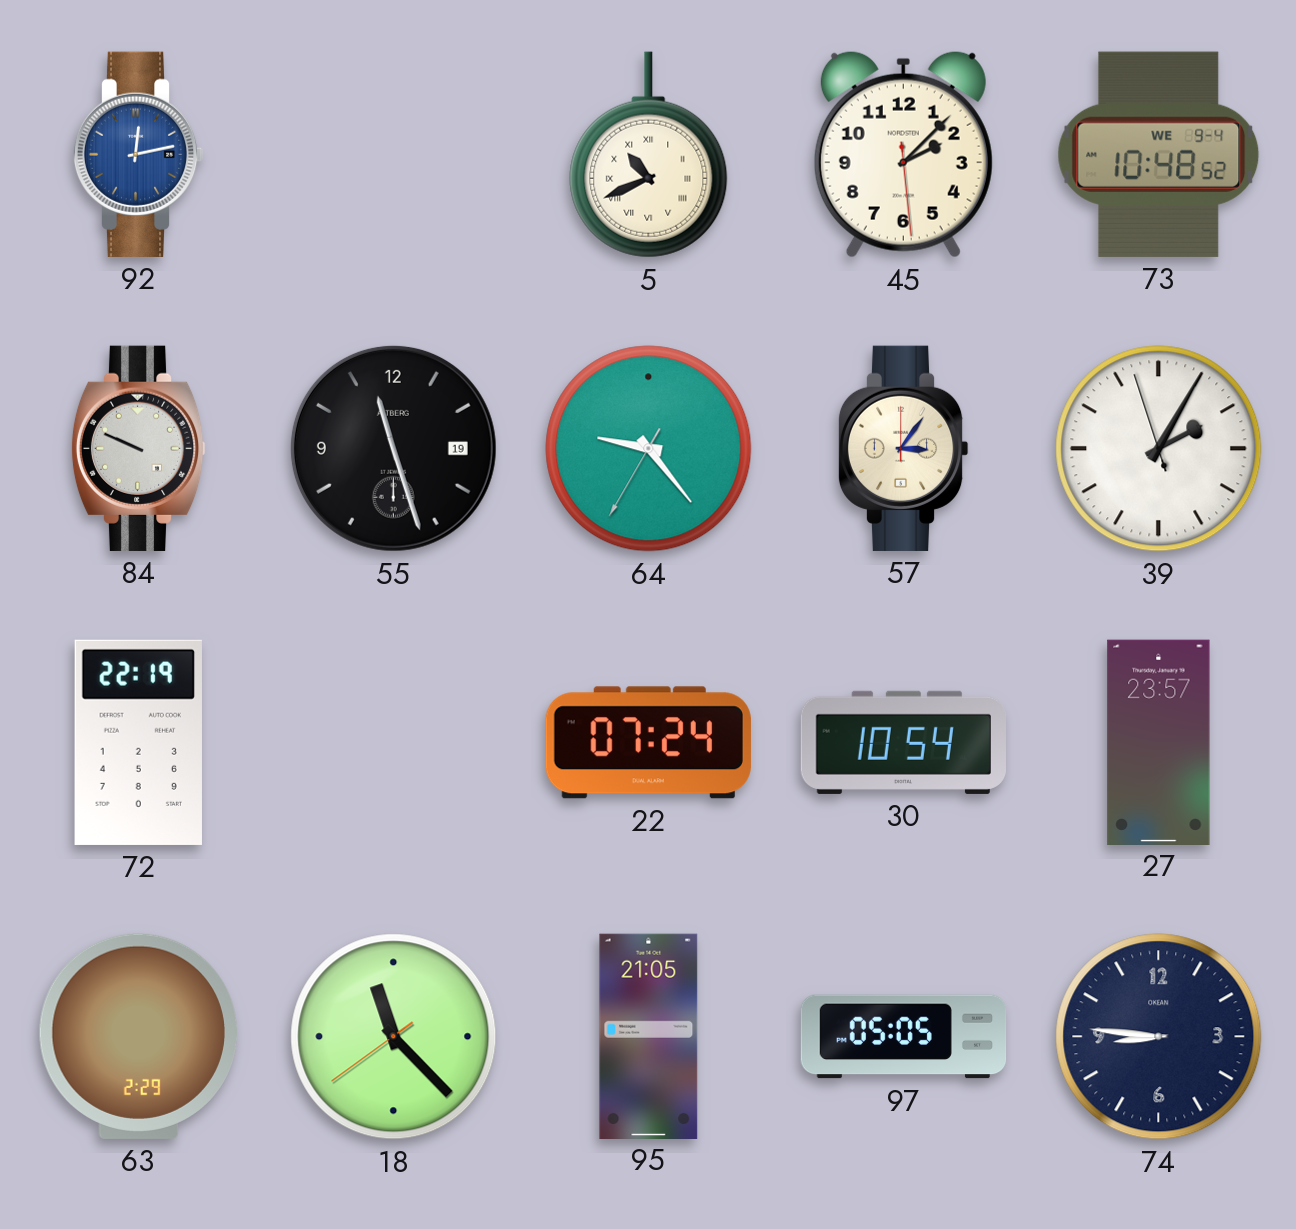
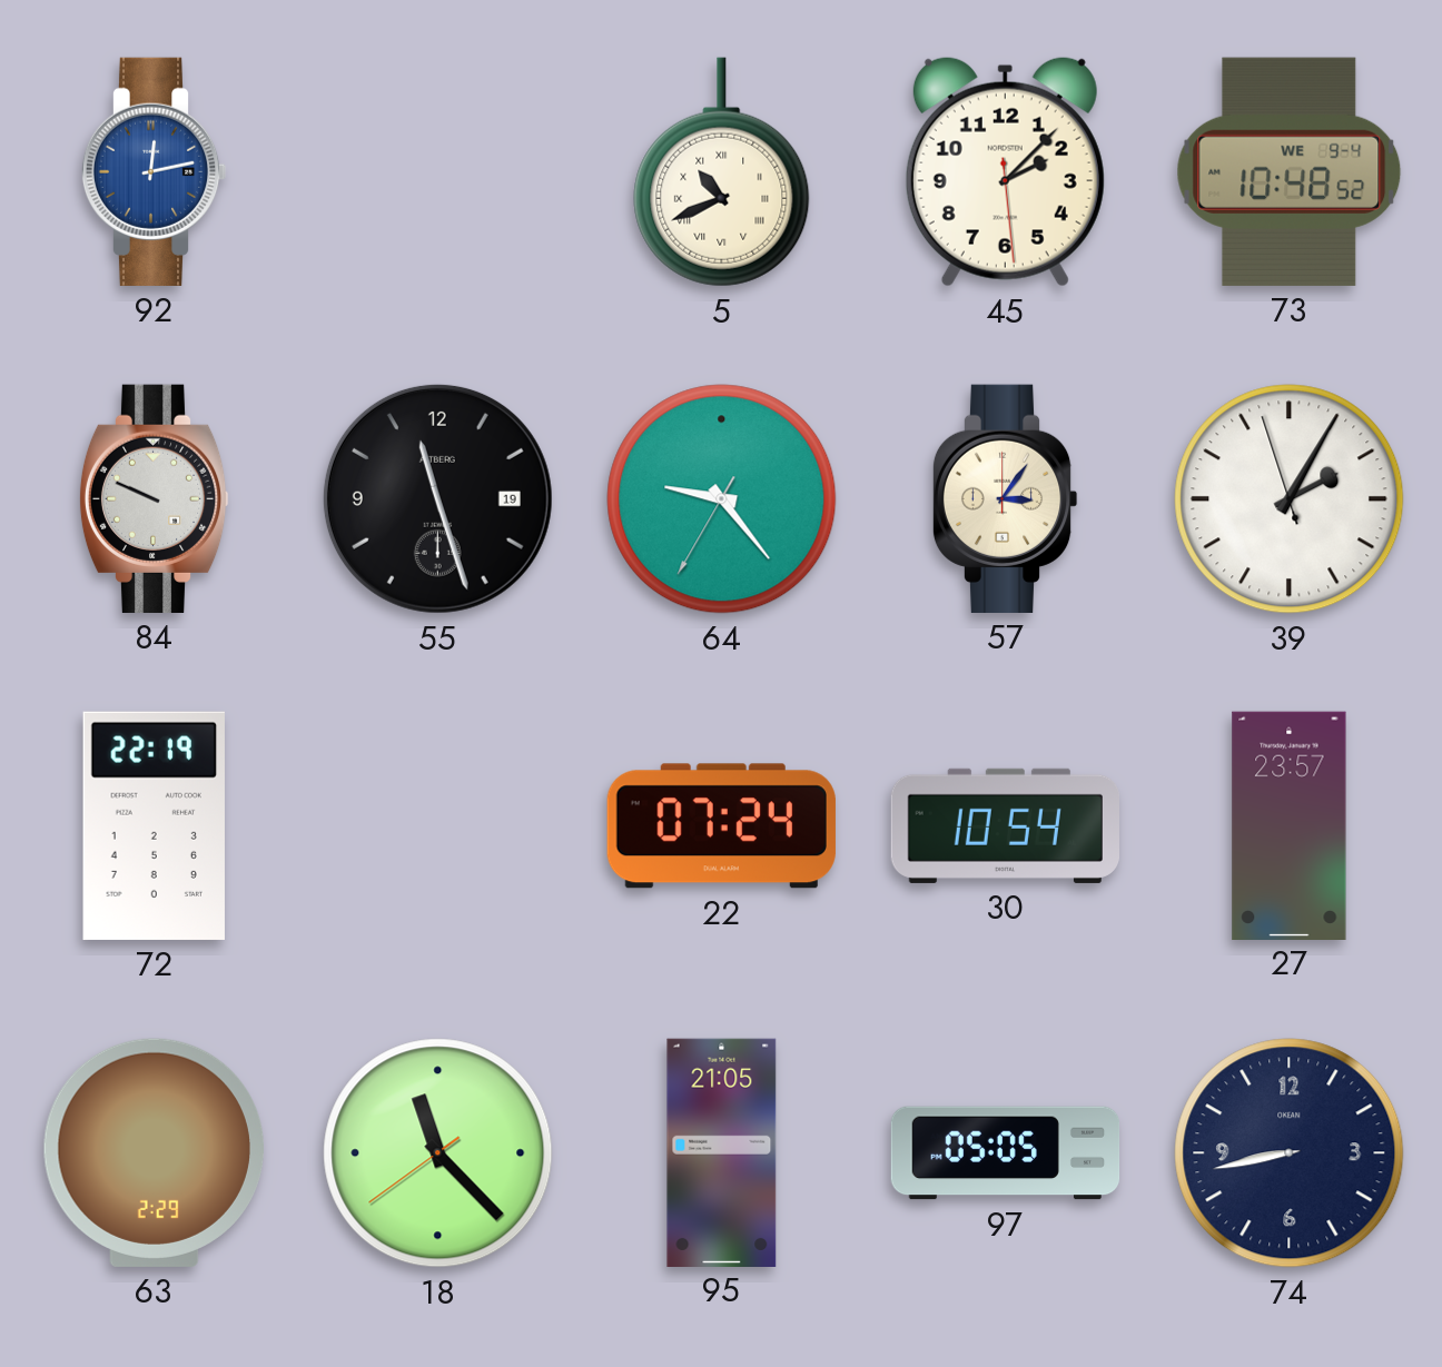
74: 8:46 -> 8:43 (1290, 1153)
